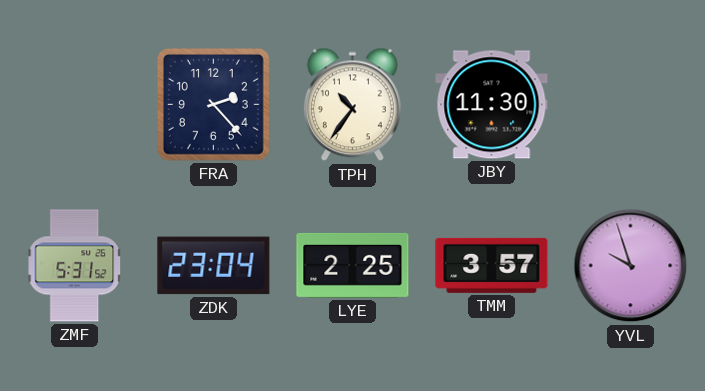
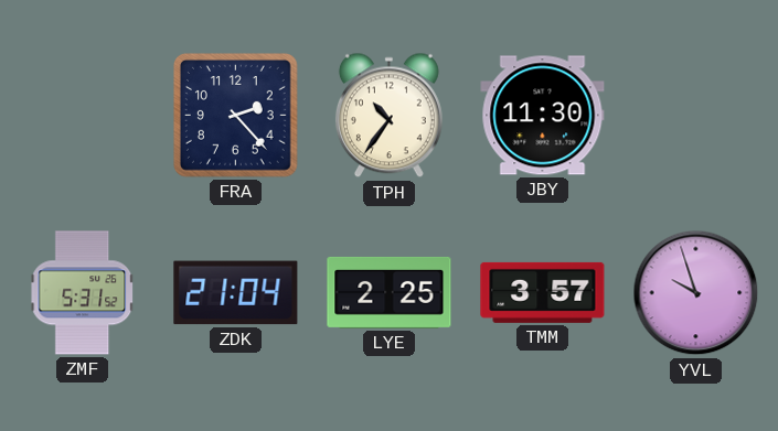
ZDK: 23:04 -> 21:04 (236, 293)
